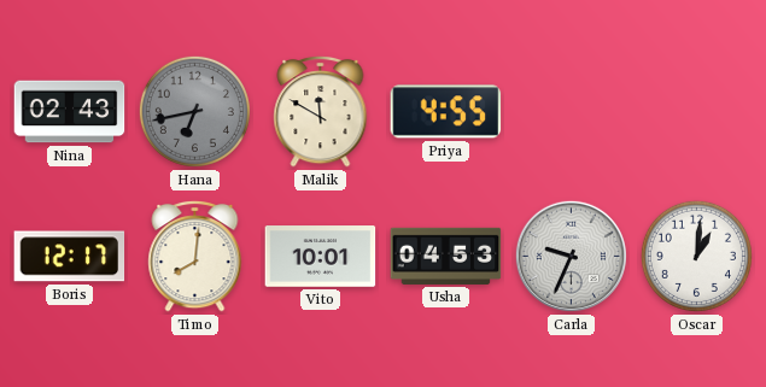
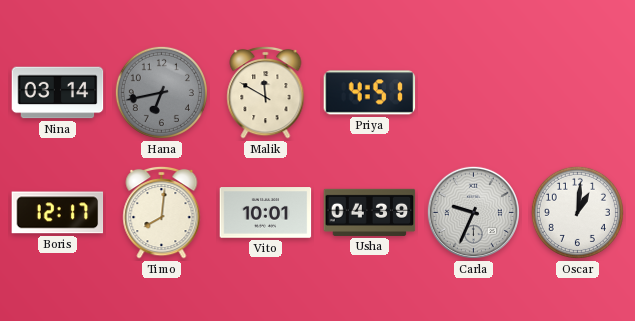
Nina: 02:43 -> 03:14 (58, 93)
Priya: 4:55 -> 4:51 (370, 93)
Usha: 04:53 -> 04:39 (370, 212)
